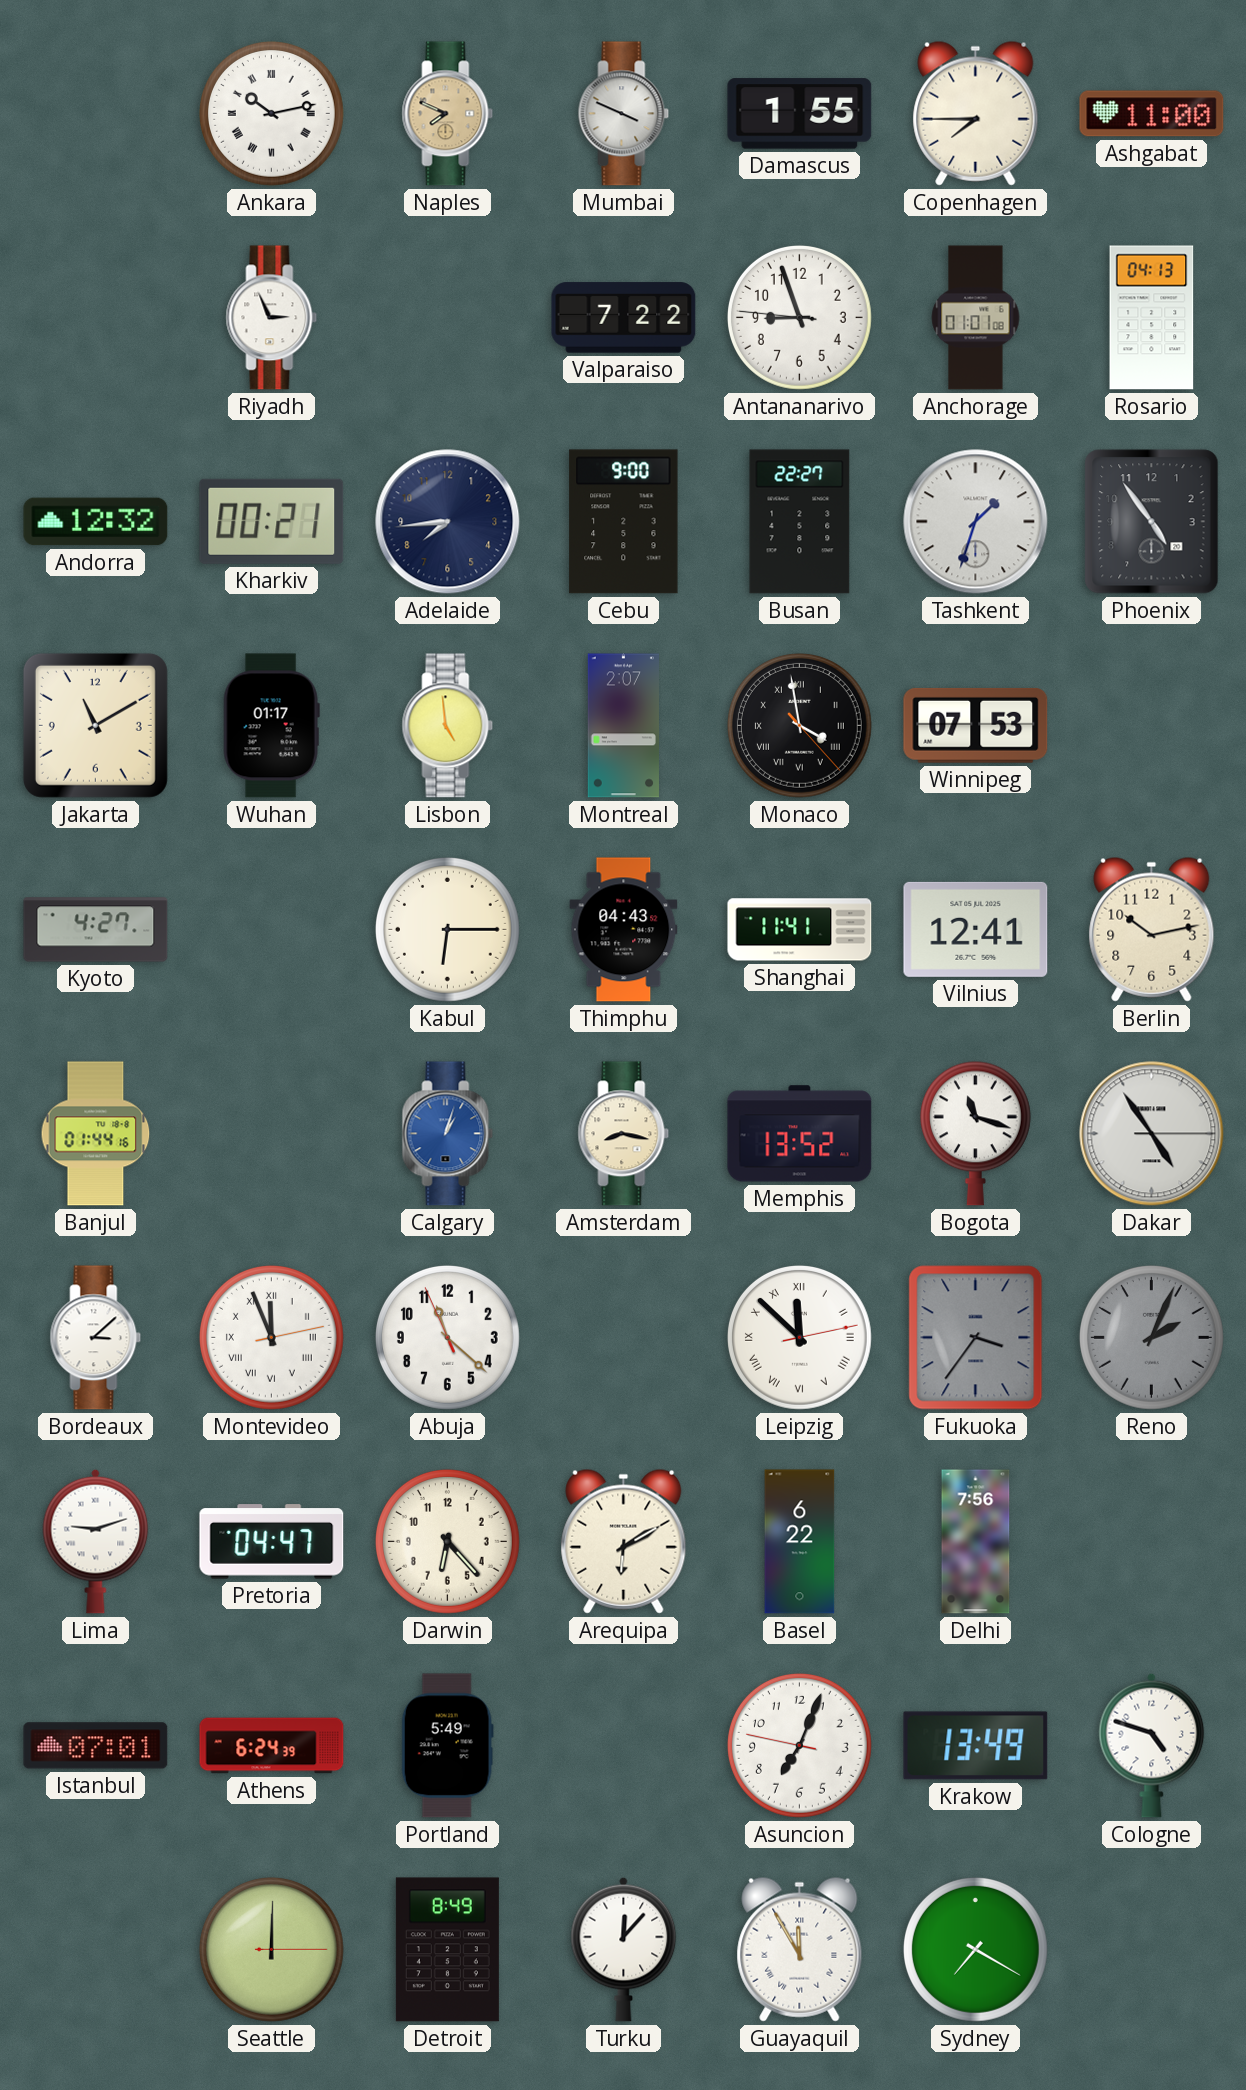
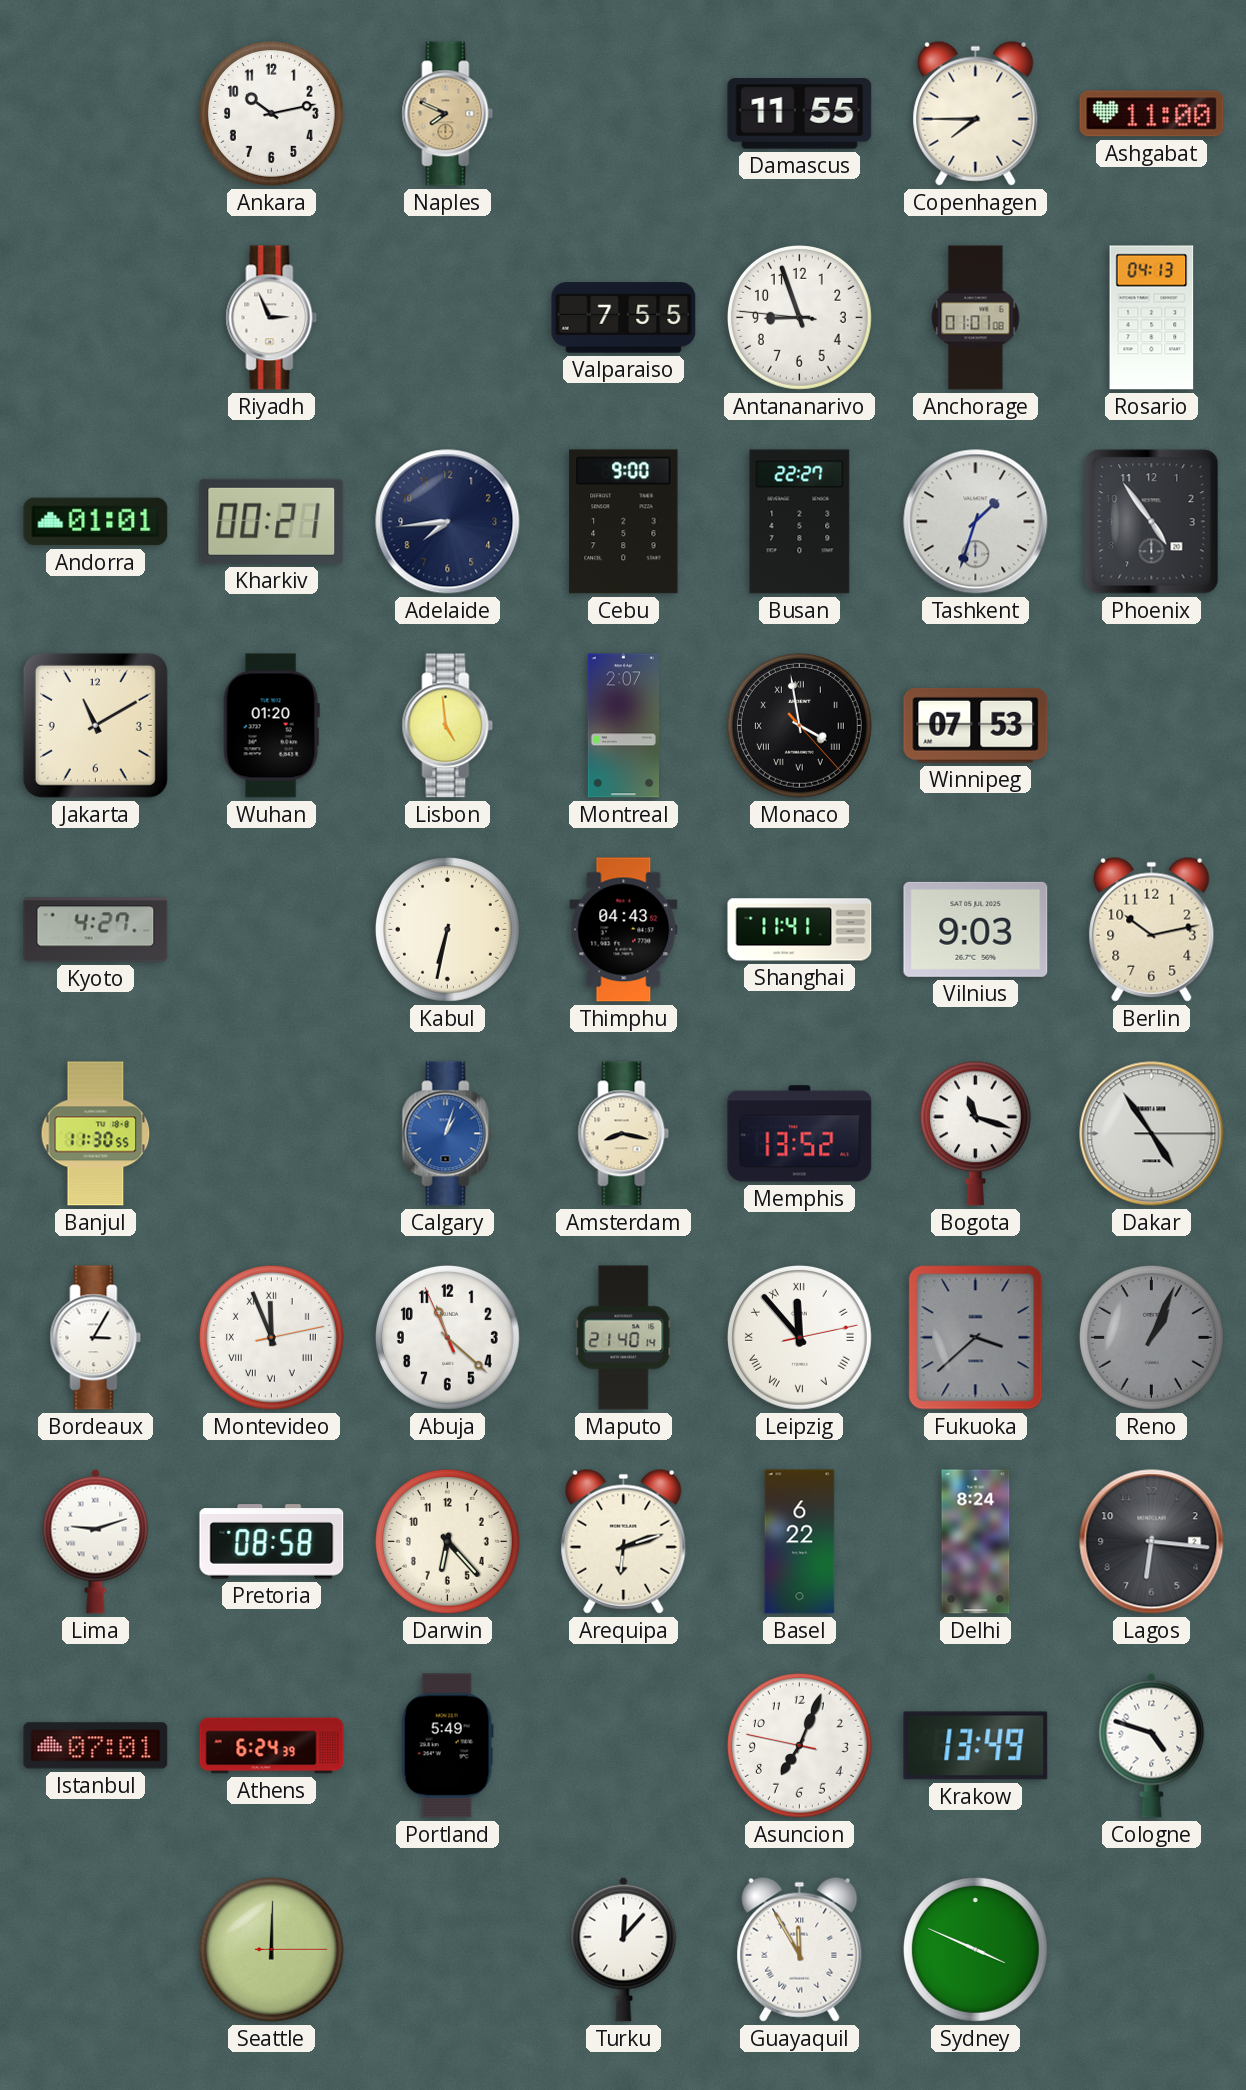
Ankara numerals: Roman -> Arabic (271, 113)
Mumbai: 3:49 -> none (624, 114)
Damascus: 1:55 -> 11:55 (800, 114)
Valparaiso: 7:22 -> 7:55 (624, 318)
Andorra: 12:32 -> 01:01 (96, 522)
Wuhan: 01:17 -> 01:20 (271, 726)
Kabul: 6:15 -> 6:32 (447, 929)
Vilnius: 12:41 -> 9:03 (976, 929)
Banjul: 01:44 -> 11:30 (96, 1134)
Bordeaux: 3:08 -> 3:05 (96, 1338)
Maputo: none -> 21:40 (624, 1338)
Leipzig: 11:52 -> 11:53 (799, 1337)
Fukuoka: 3:36 -> 3:38 (976, 1338)
Reno: 2:04 -> 1:04 (1151, 1337)
Pretoria: 04:47 -> 08:58 (272, 1542)
Arequipa: 6:10 -> 6:12 (624, 1541)
Delhi: 7:56 -> 8:24 (976, 1542)
Lagos: none -> 6:16 (1152, 1542)
Detroit: 8:49 -> none (447, 1950)
Sydney: 7:20 -> 3:49 (975, 1949)
